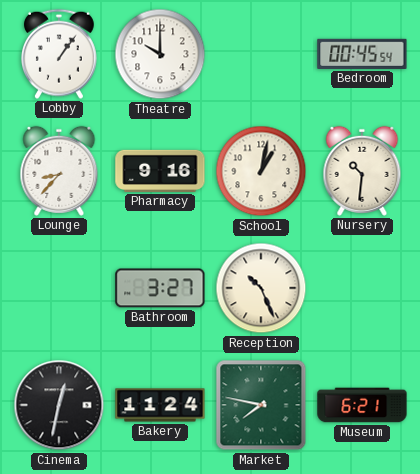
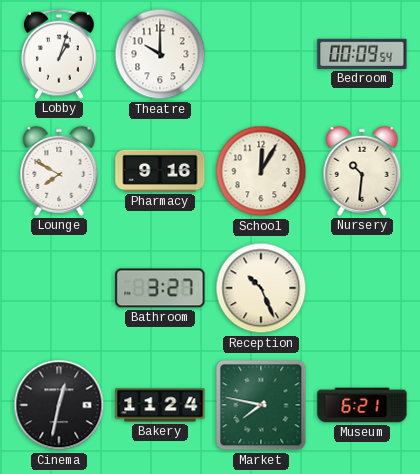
Lobby: 1:06 -> 1:03 (59, 54)
Bedroom: 00:45 -> 00:09 (362, 54)
Lounge: 8:37 -> 7:50 (59, 171)
School: 1:02 -> 12:05 (261, 171)
